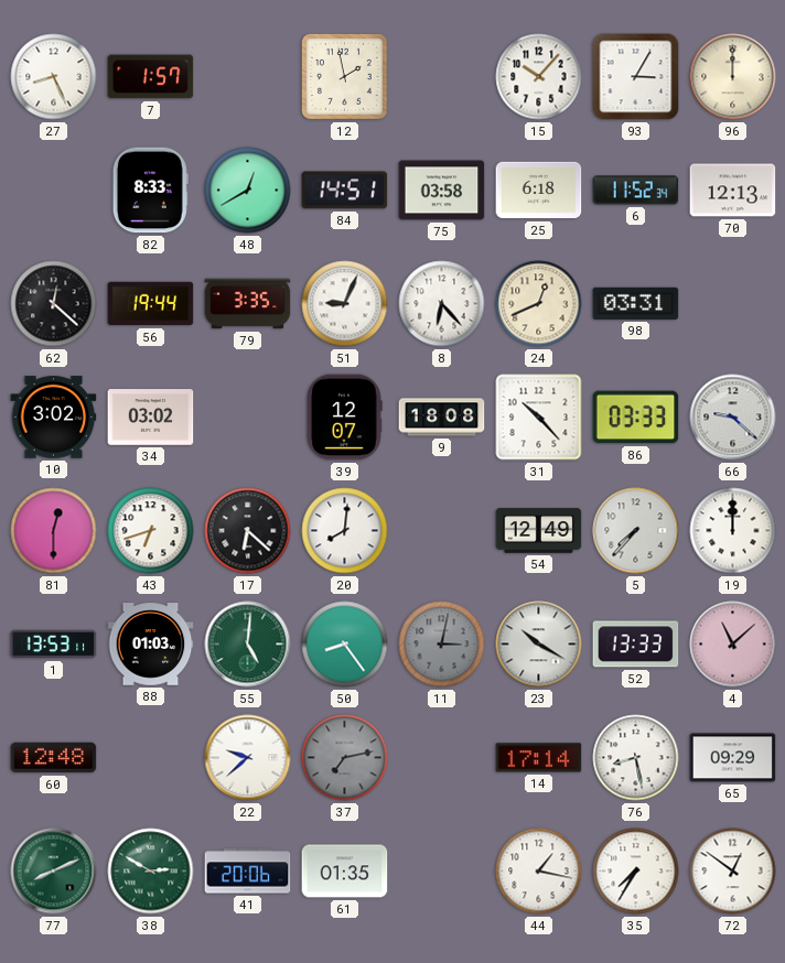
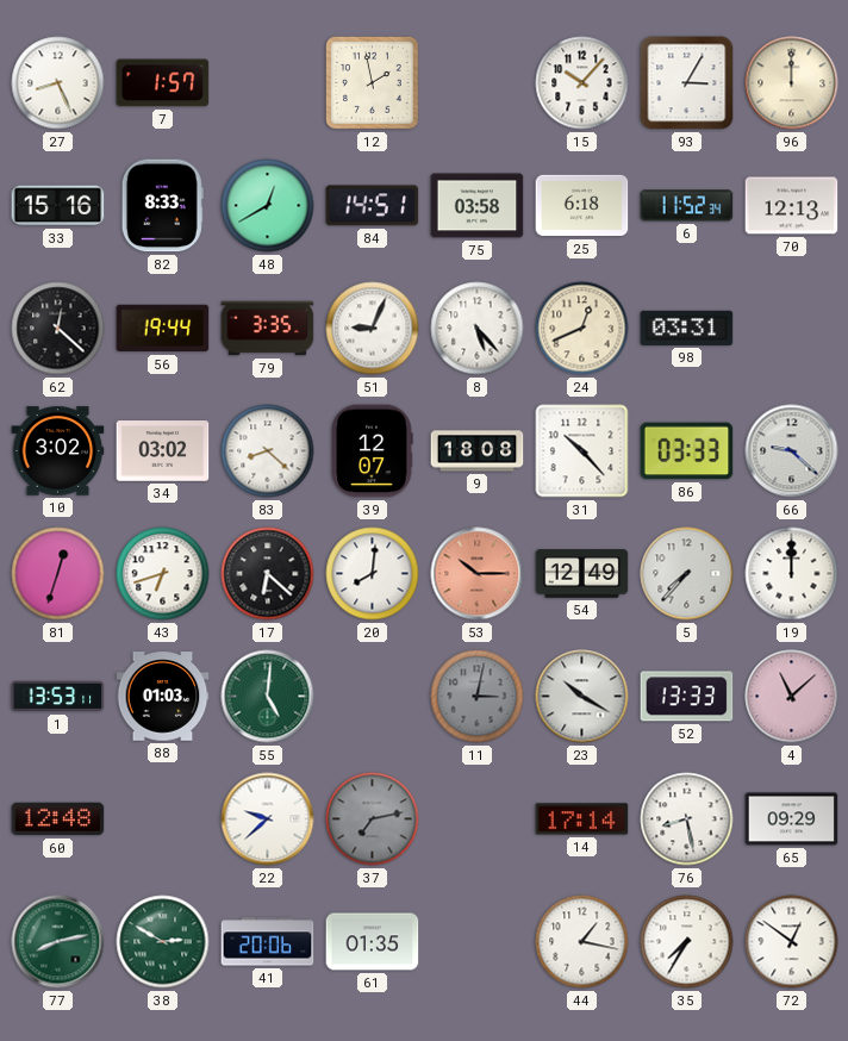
33: none -> 15:16 (58, 206)
8: 6:23 -> 5:23 (478, 329)
83: none -> 8:22 (268, 451)
81: 12:30 -> 12:33 (58, 574)
53: none -> 10:15 (478, 574)
50: 8:24 -> none (345, 645)
77: 8:11 -> 8:13 (58, 942)
